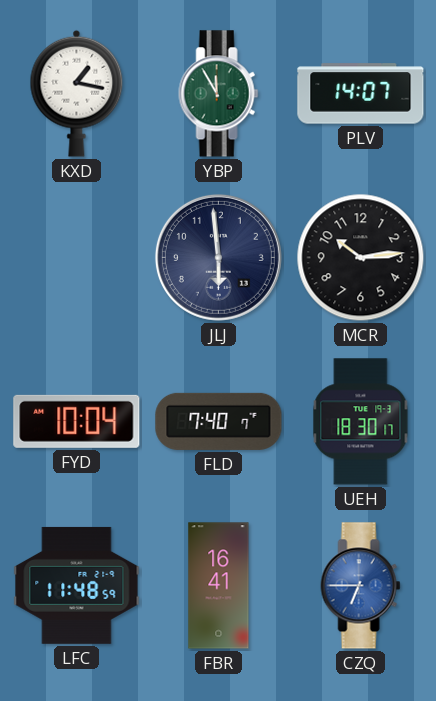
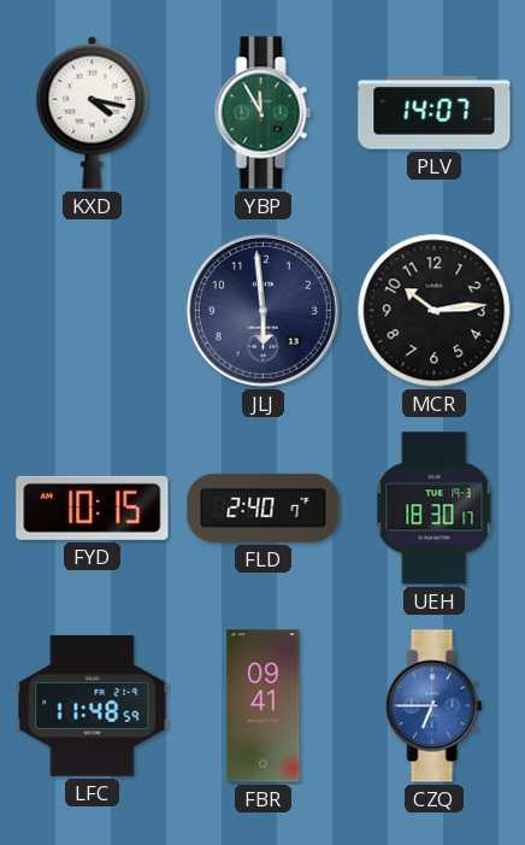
KXD: 1:17 -> 4:17 (93, 112)
FYD: 10:04 -> 10:15 (93, 507)
FLD: 7:40 -> 2:40 (264, 507)
FBR: 16:41 -> 09:41 (264, 706)
